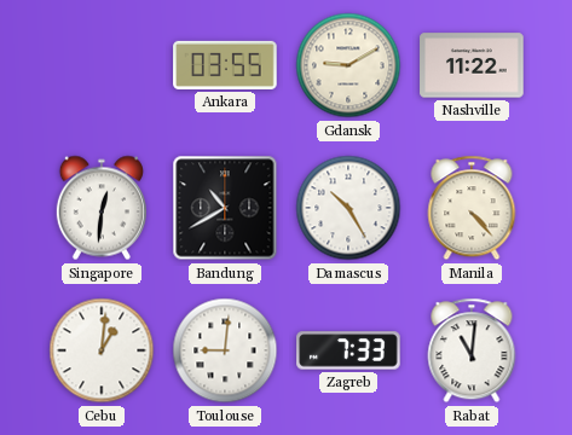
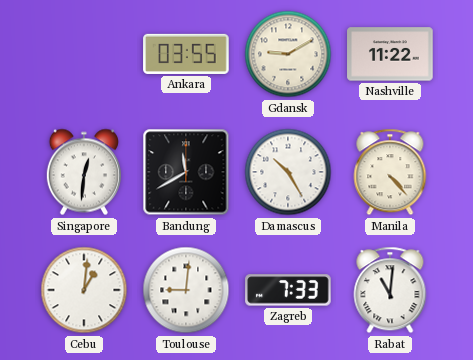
Bandung: 10:40 -> 11:40 (186, 172)
